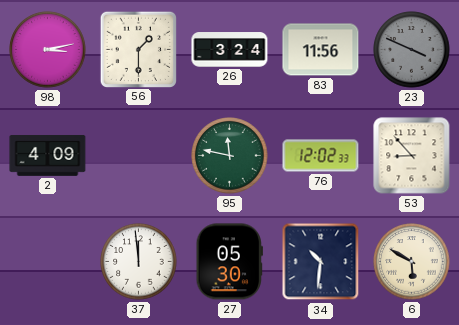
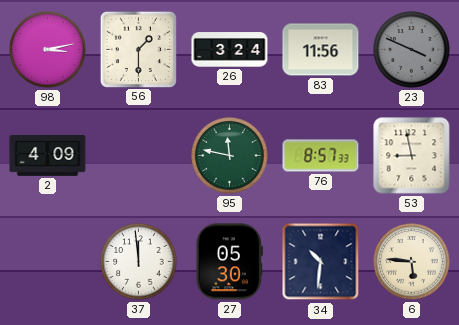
76: 12:02 -> 8:57 (321, 156)
53: 8:53 -> 8:58 (412, 156)
6: 5:50 -> 5:46 (412, 262)
